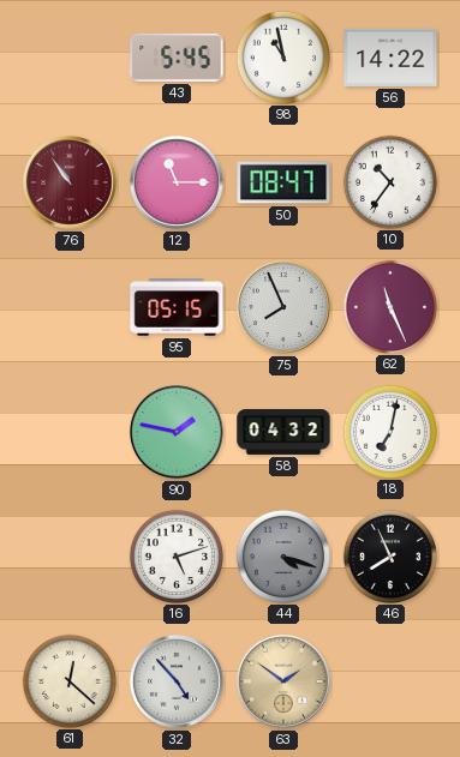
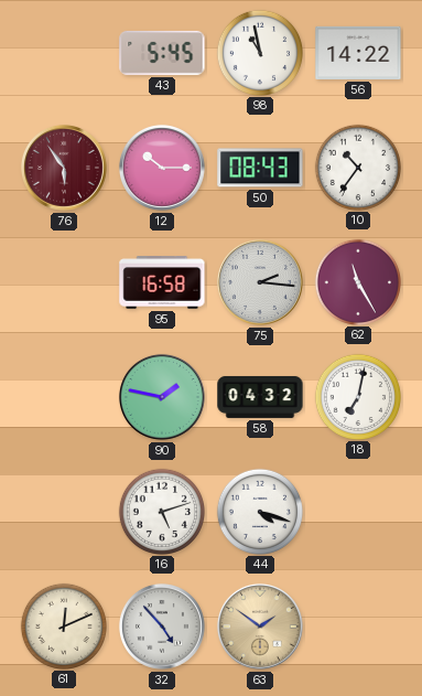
76: 10:54 -> 5:54 (64, 168)
12: 11:15 -> 10:15 (162, 168)
50: 08:47 -> 08:43 (260, 168)
95: 05:15 -> 16:58 (162, 282)
75: 7:56 -> 2:16 (260, 282)
62: 11:26 -> 11:25 (357, 281)
44 dial: grey -> white (259, 511)
46: 7:56 -> none (389, 555)
61: 12:22 -> 12:11 (63, 625)
